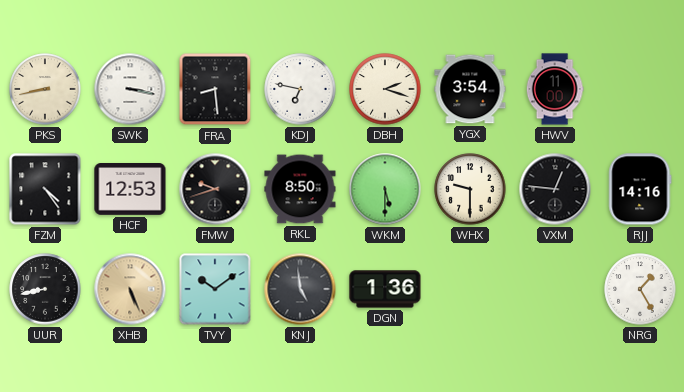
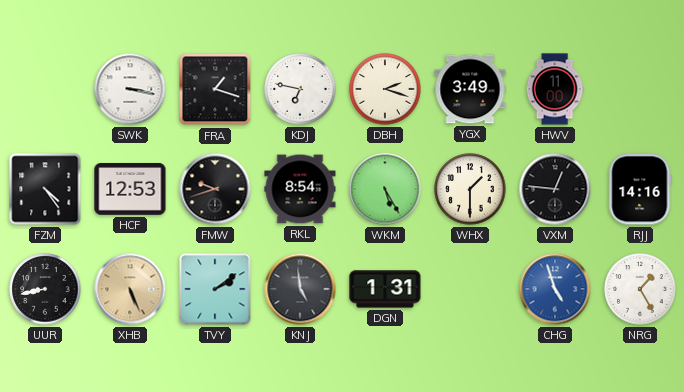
PKS: 8:43 -> none (45, 89)
FRA: 8:29 -> 1:18 (215, 89)
YGX: 3:54 -> 3:49 (470, 89)
RKL: 8:50 -> 8:54 (300, 189)
WKM: 5:30 -> 5:25 (385, 189)
WHX: 9:30 -> 1:30 (470, 189)
TVY: 10:09 -> 2:09 (215, 289)
DGN: 1:36 -> 1:31 (385, 289)
CHG: none -> 4:57 (555, 289)
